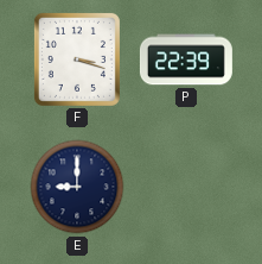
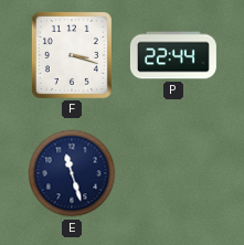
P: 22:39 -> 22:44 (173, 55)
E: 9:00 -> 11:27 (72, 173)
